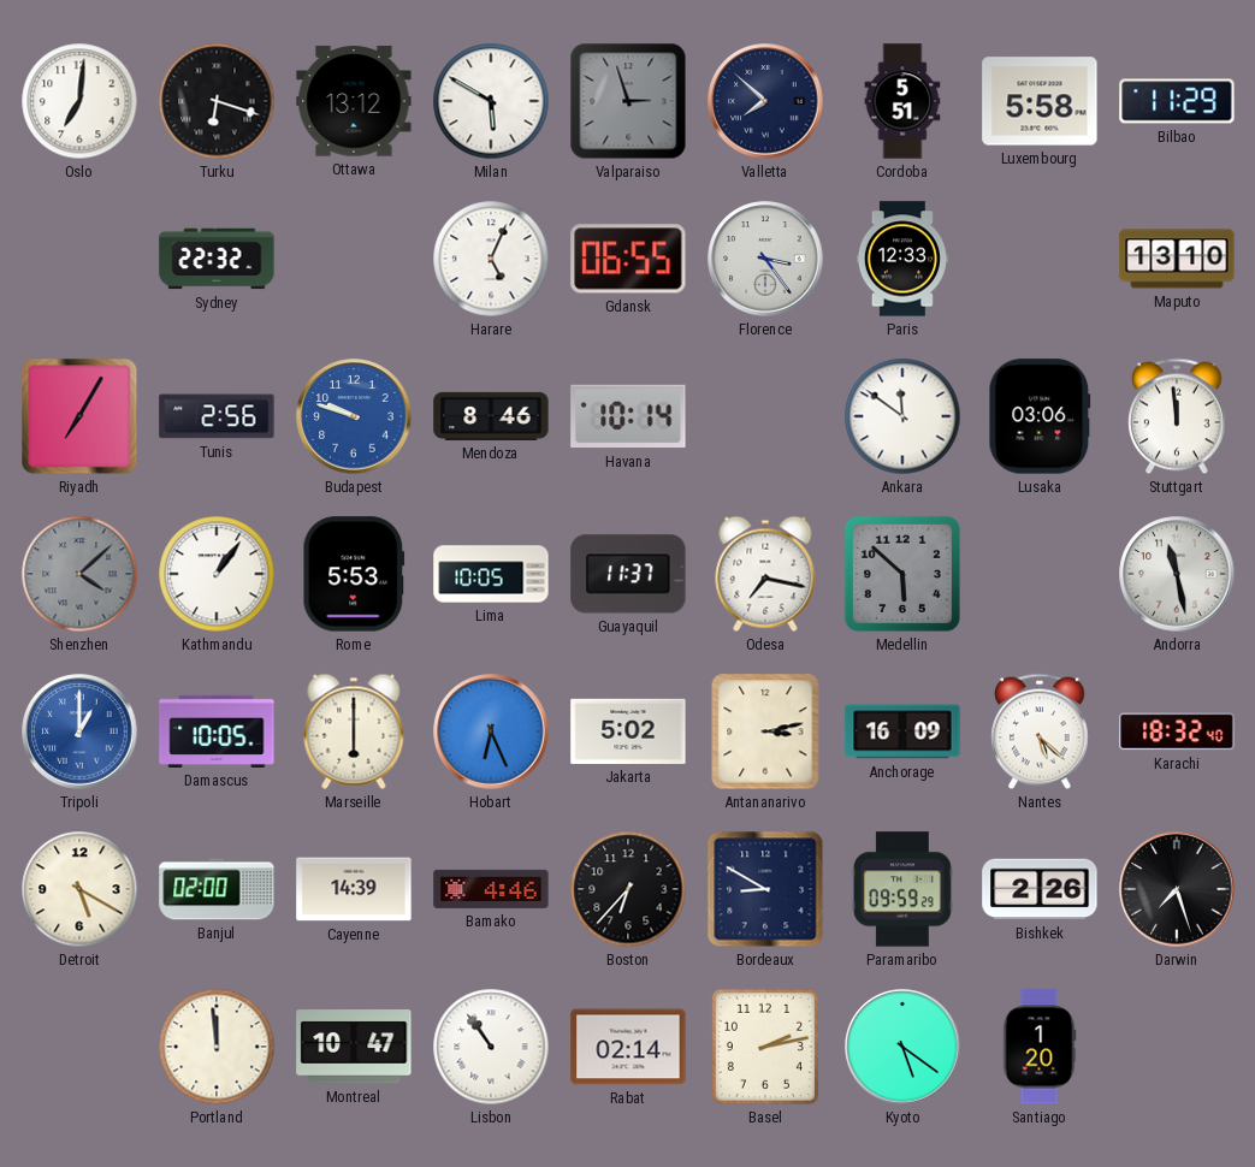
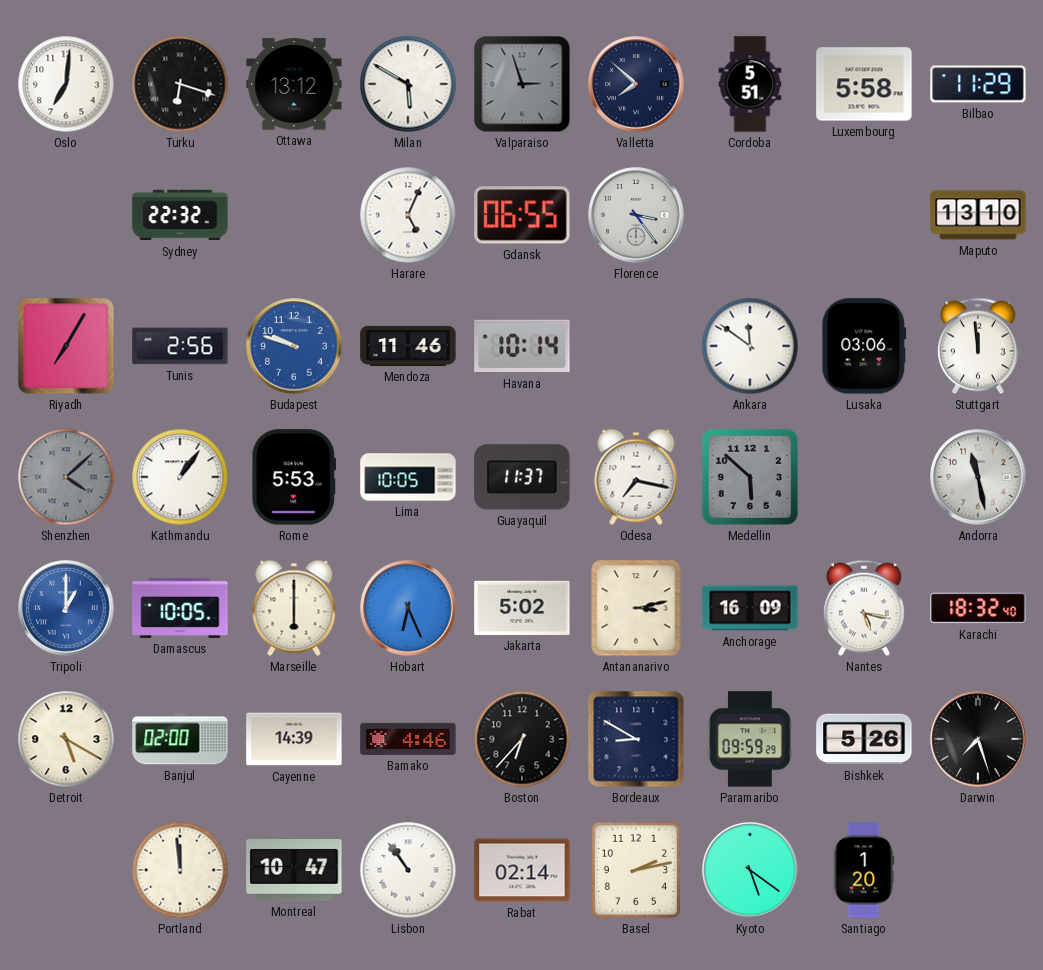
Paris: 12:33 -> none (902, 259)
Mendoza: 8:46 -> 11:46 (408, 346)
Nantes: 5:22 -> 5:17 (864, 608)
Bishkek: 2:26 -> 5:26 (864, 739)
